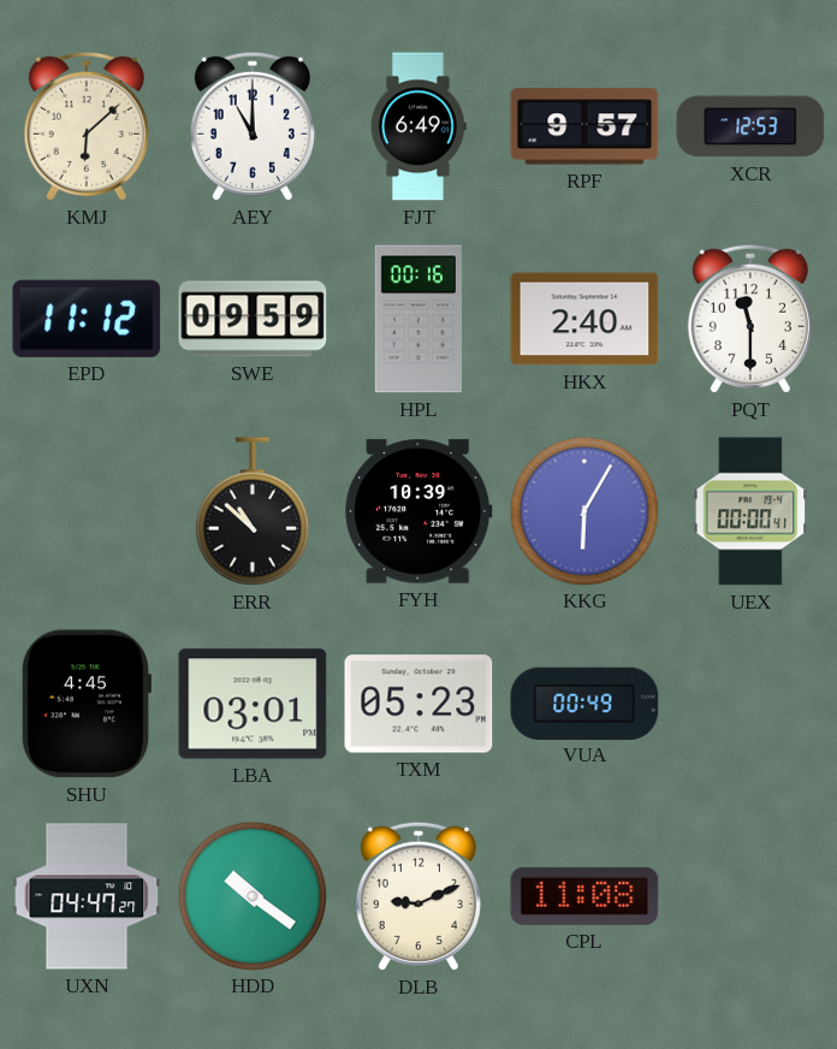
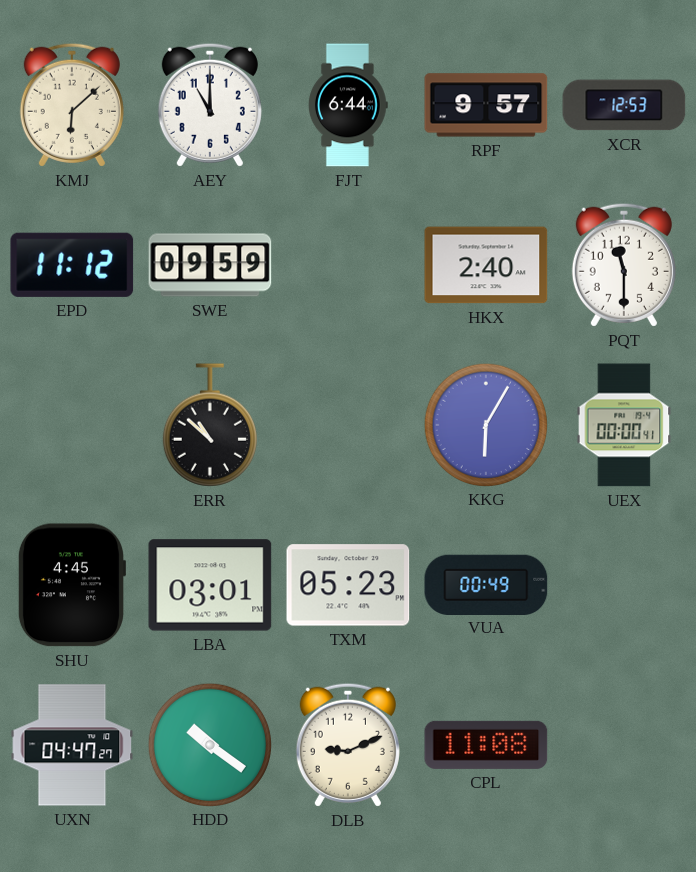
FJT: 6:49 -> 6:44 (348, 105)
HPL: 00:16 -> none (419, 319)
FYH: 10:39 -> none (419, 511)
